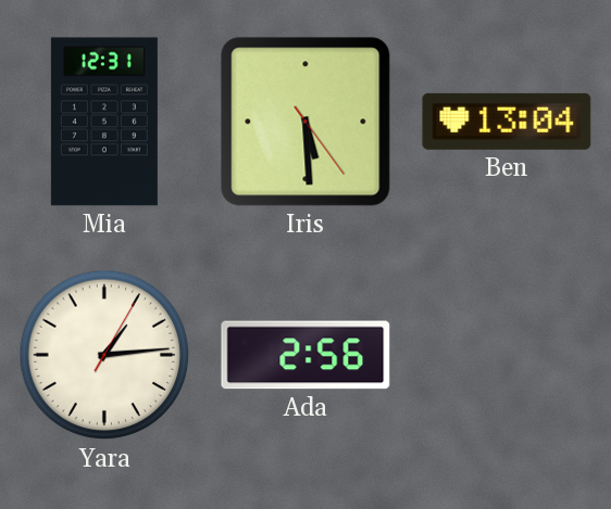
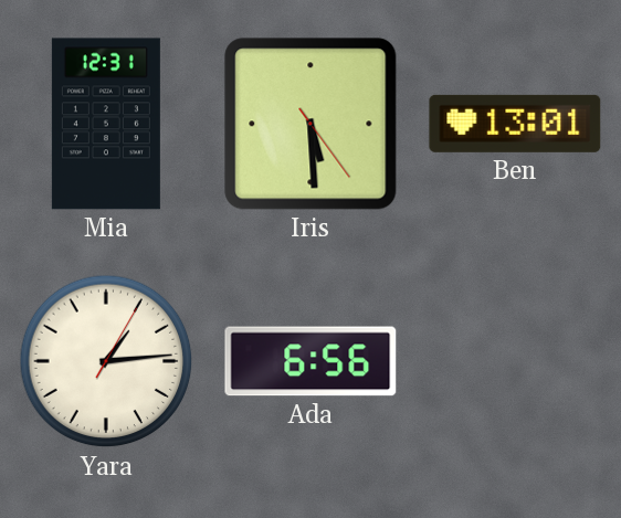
Ben: 13:04 -> 13:01 (515, 124)
Ada: 2:56 -> 6:56 (310, 361)
